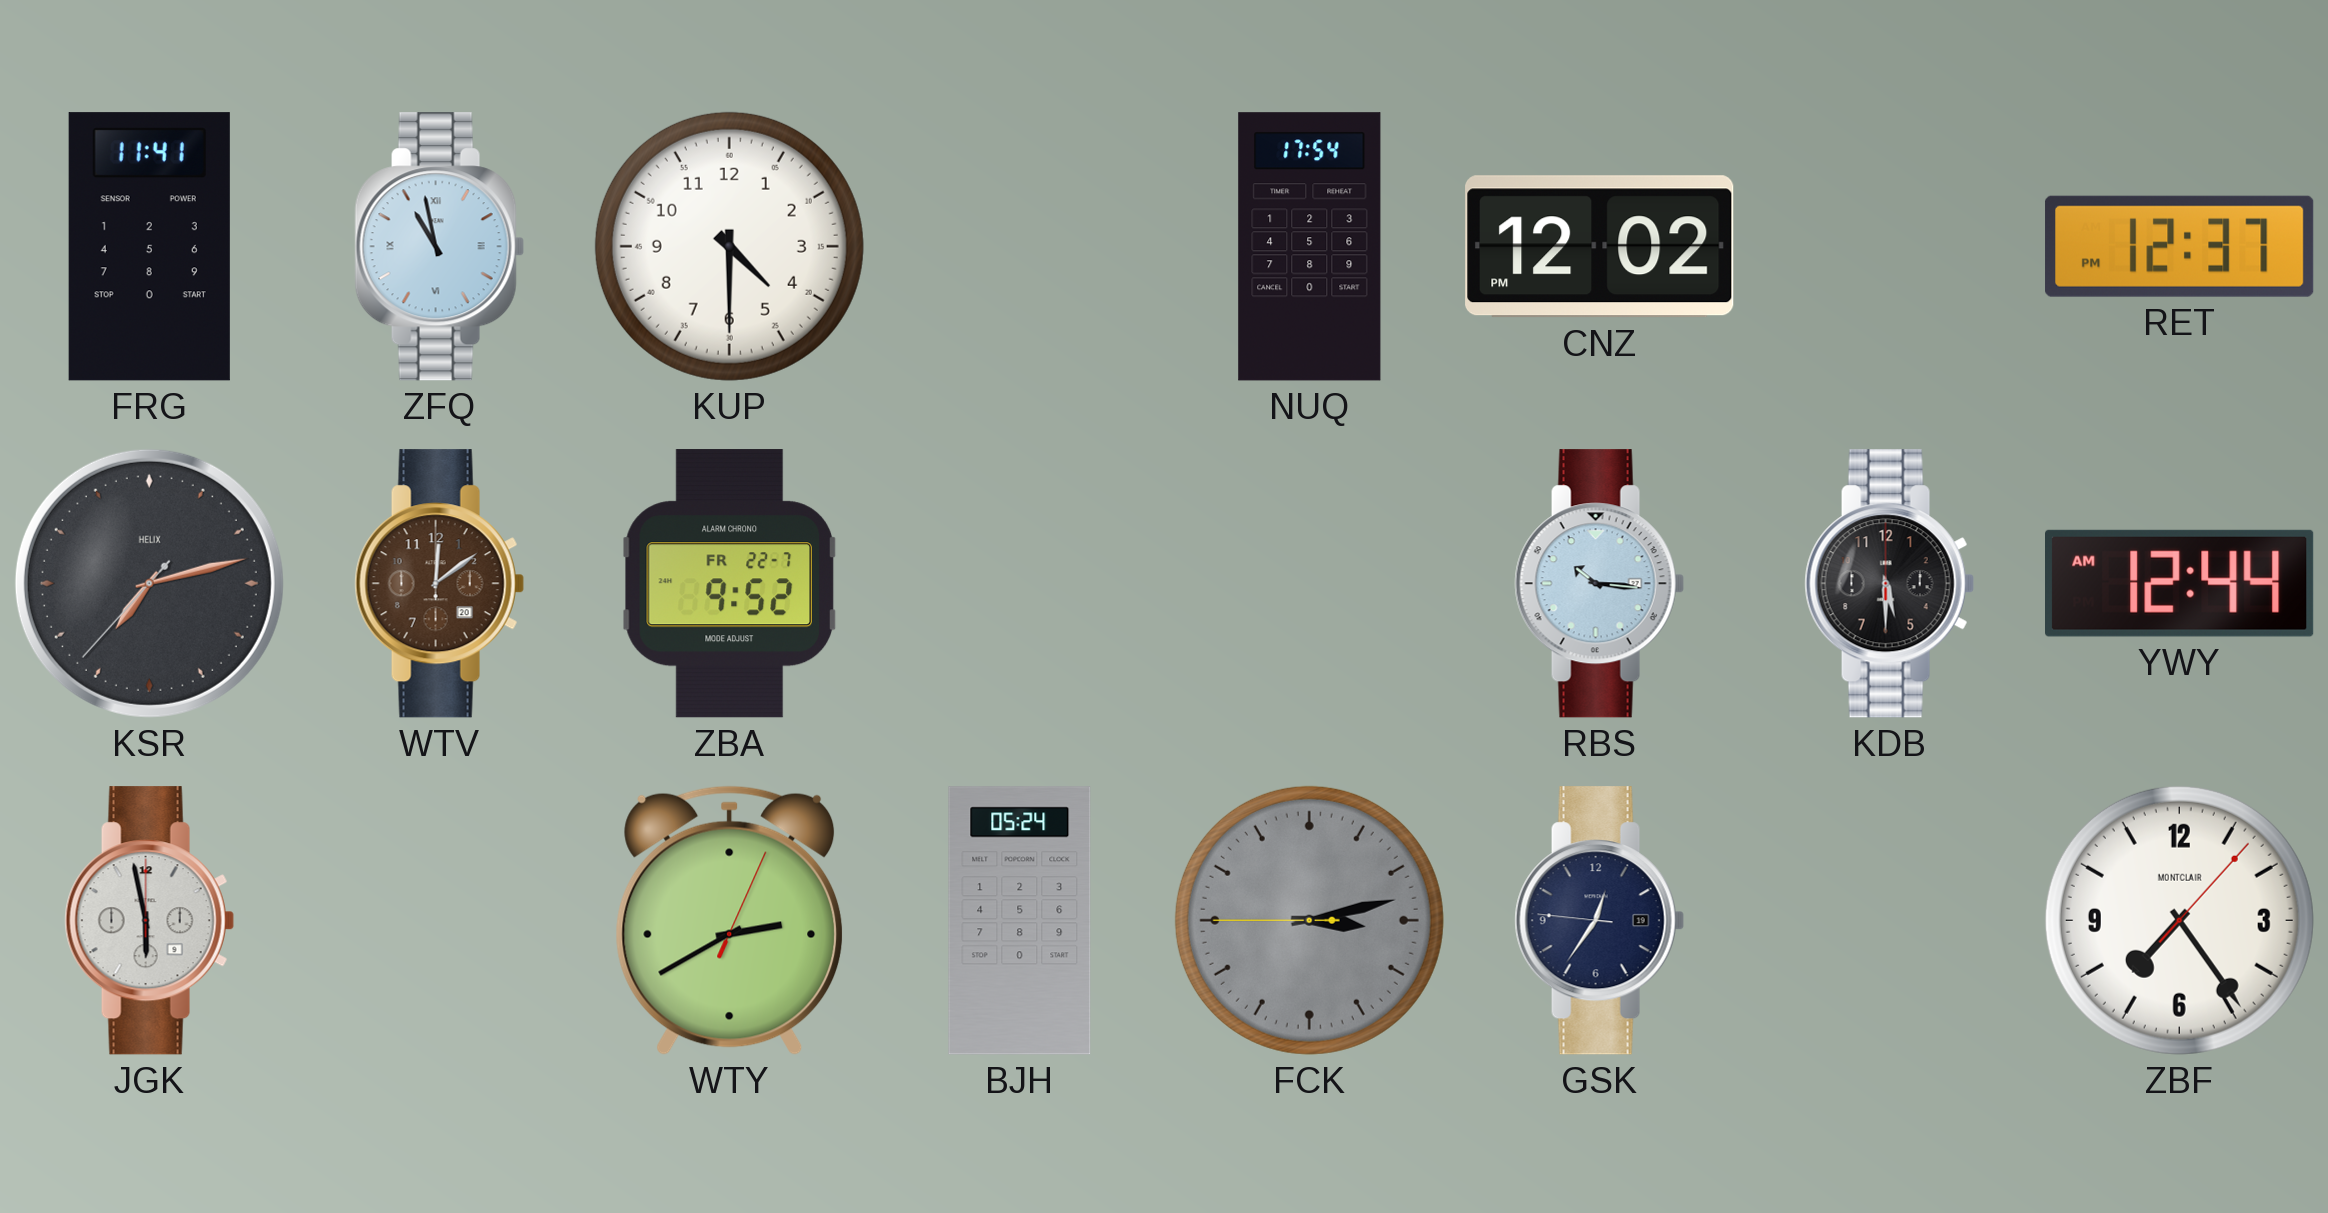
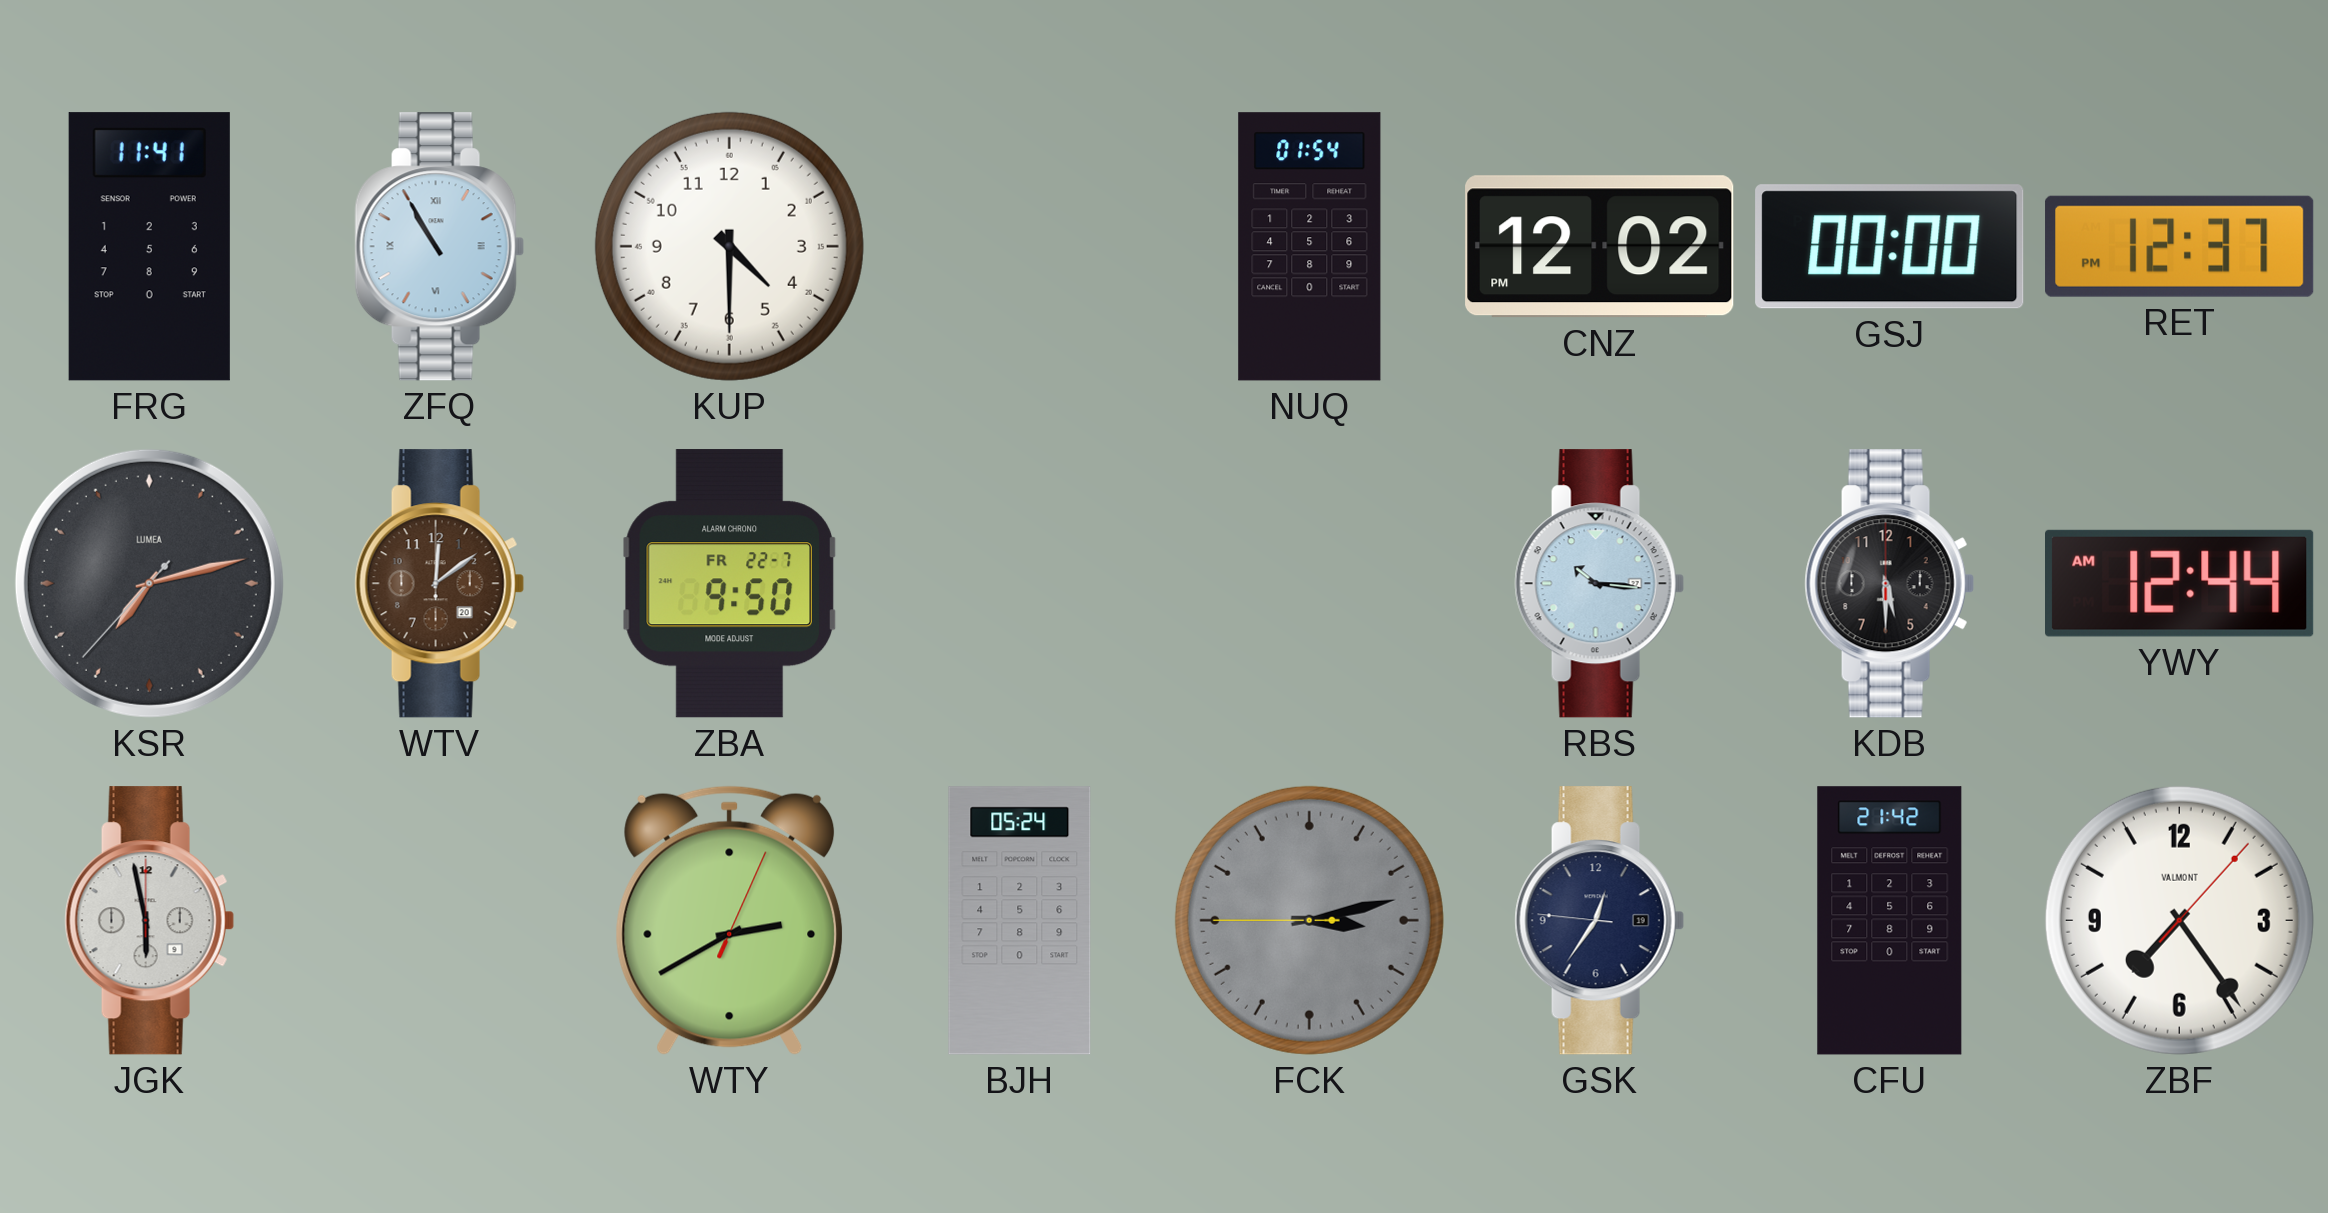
ZFQ: 10:58 -> 10:55 (439, 247)
NUQ: 17:54 -> 01:54 (1310, 247)
GSJ: none -> 00:00 (1890, 247)
KSR brand: HELIX -> LUMEA (149, 583)
ZBA: 9:52 -> 9:50 (729, 584)
CFU: none -> 21:42 (1890, 921)
ZBF brand: MONTCLAIR -> VALMONT (2179, 920)
